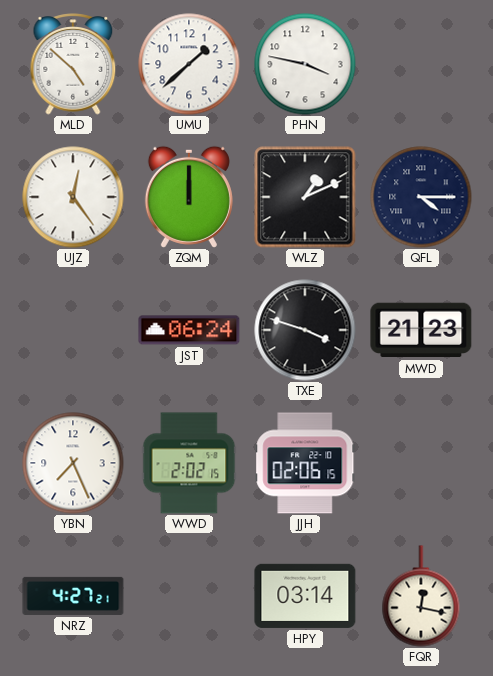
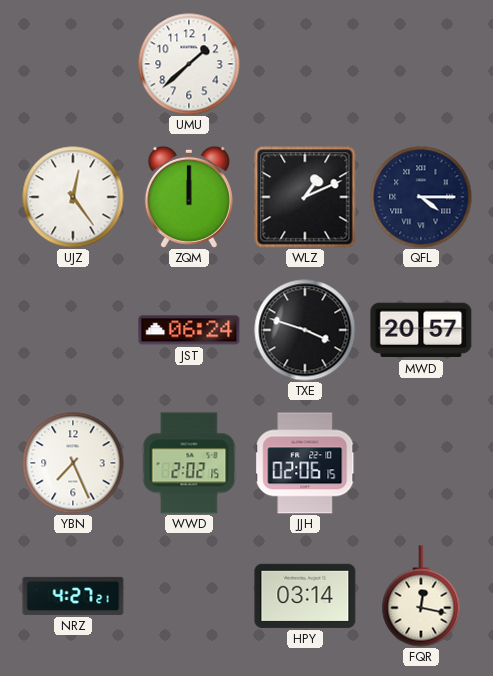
MLD: 4:52 -> none (73, 64)
PHN: 3:47 -> none (305, 64)
MWD: 21:23 -> 20:57 (421, 330)
